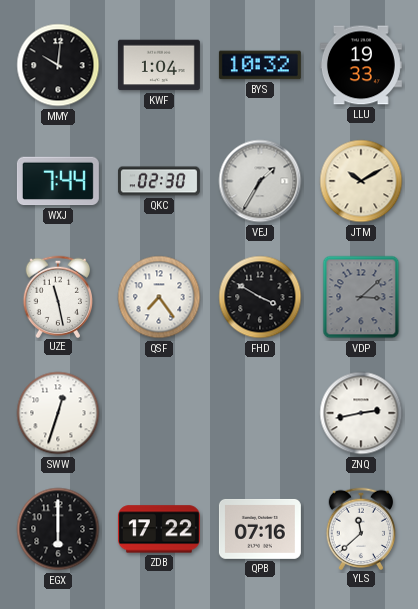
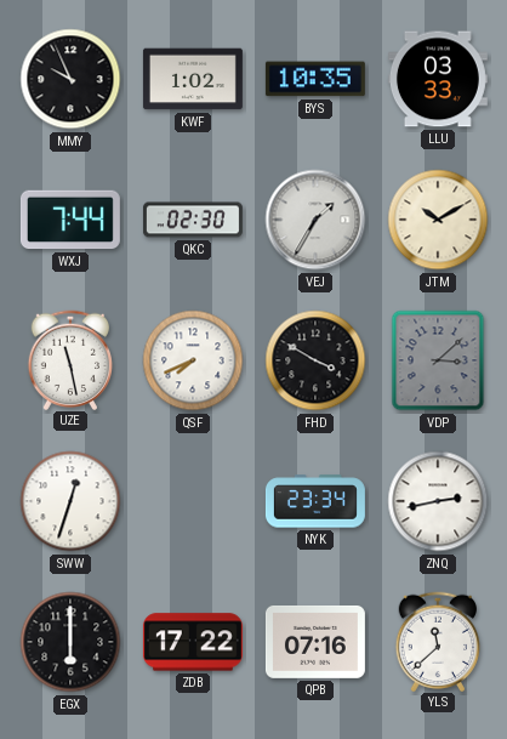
MMY: 10:01 -> 9:56 (70, 79)
KWF: 1:04 -> 1:02 (193, 79)
BYS: 10:32 -> 10:35 (315, 79)
LLU: 19:33 -> 03:33 (438, 79)
QSF: 7:24 -> 7:41 (193, 360)
NYK: none -> 23:34 (315, 501)
